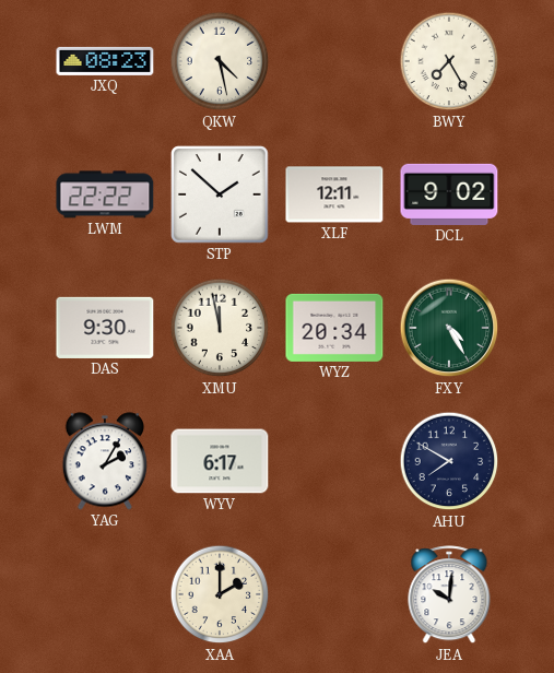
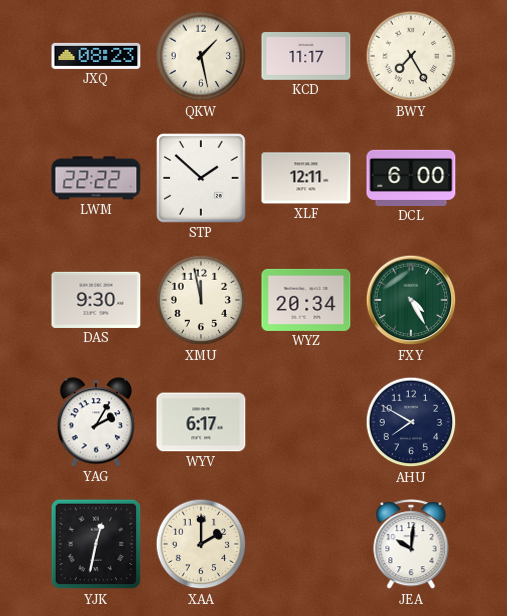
QKW: 4:28 -> 1:28 (201, 56)
KCD: none -> 11:17 (306, 57)
DCL: 9:02 -> 6:00 (411, 178)
YJK: none -> 12:32 (96, 544)
